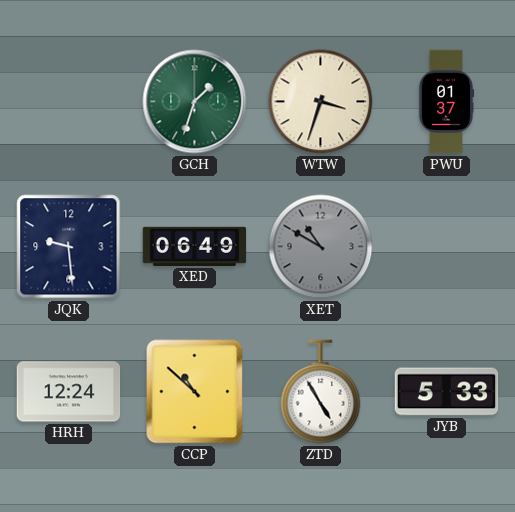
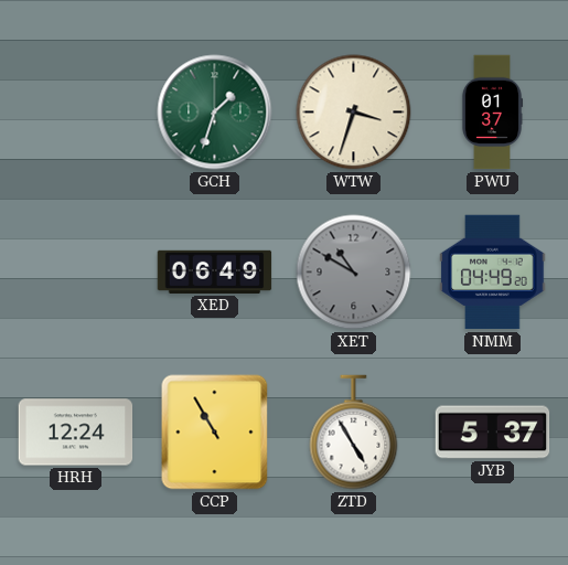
JQK: 9:29 -> none (69, 247)
NMM: none -> 04:49 (493, 273)
CCP: 10:52 -> 10:55 (215, 433)
JYB: 5:33 -> 5:37 (493, 433)
